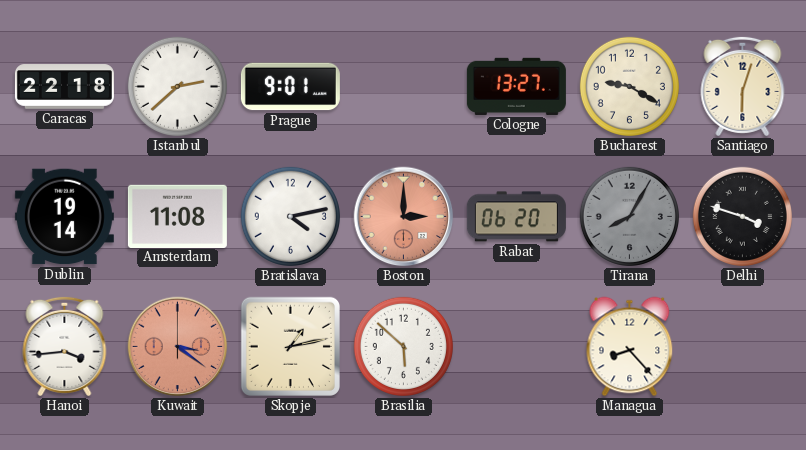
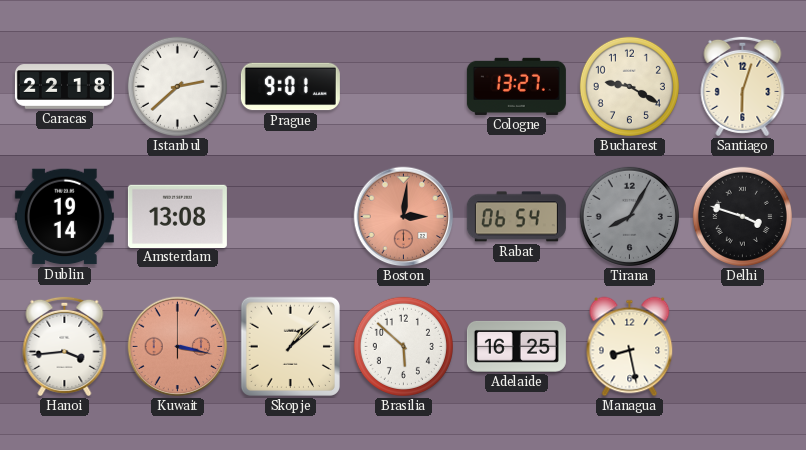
Amsterdam: 11:08 -> 13:08 (177, 216)
Bratislava: 4:13 -> none (290, 216)
Boston: 3:00 -> 3:01 (404, 217)
Rabat: 06:20 -> 06:54 (516, 217)
Kuwait: 3:21 -> 3:17 (178, 347)
Skopje: 1:13 -> 1:08 (290, 346)
Adelaide: none -> 16:25 (516, 346)
Managua: 8:23 -> 8:28 (630, 347)
